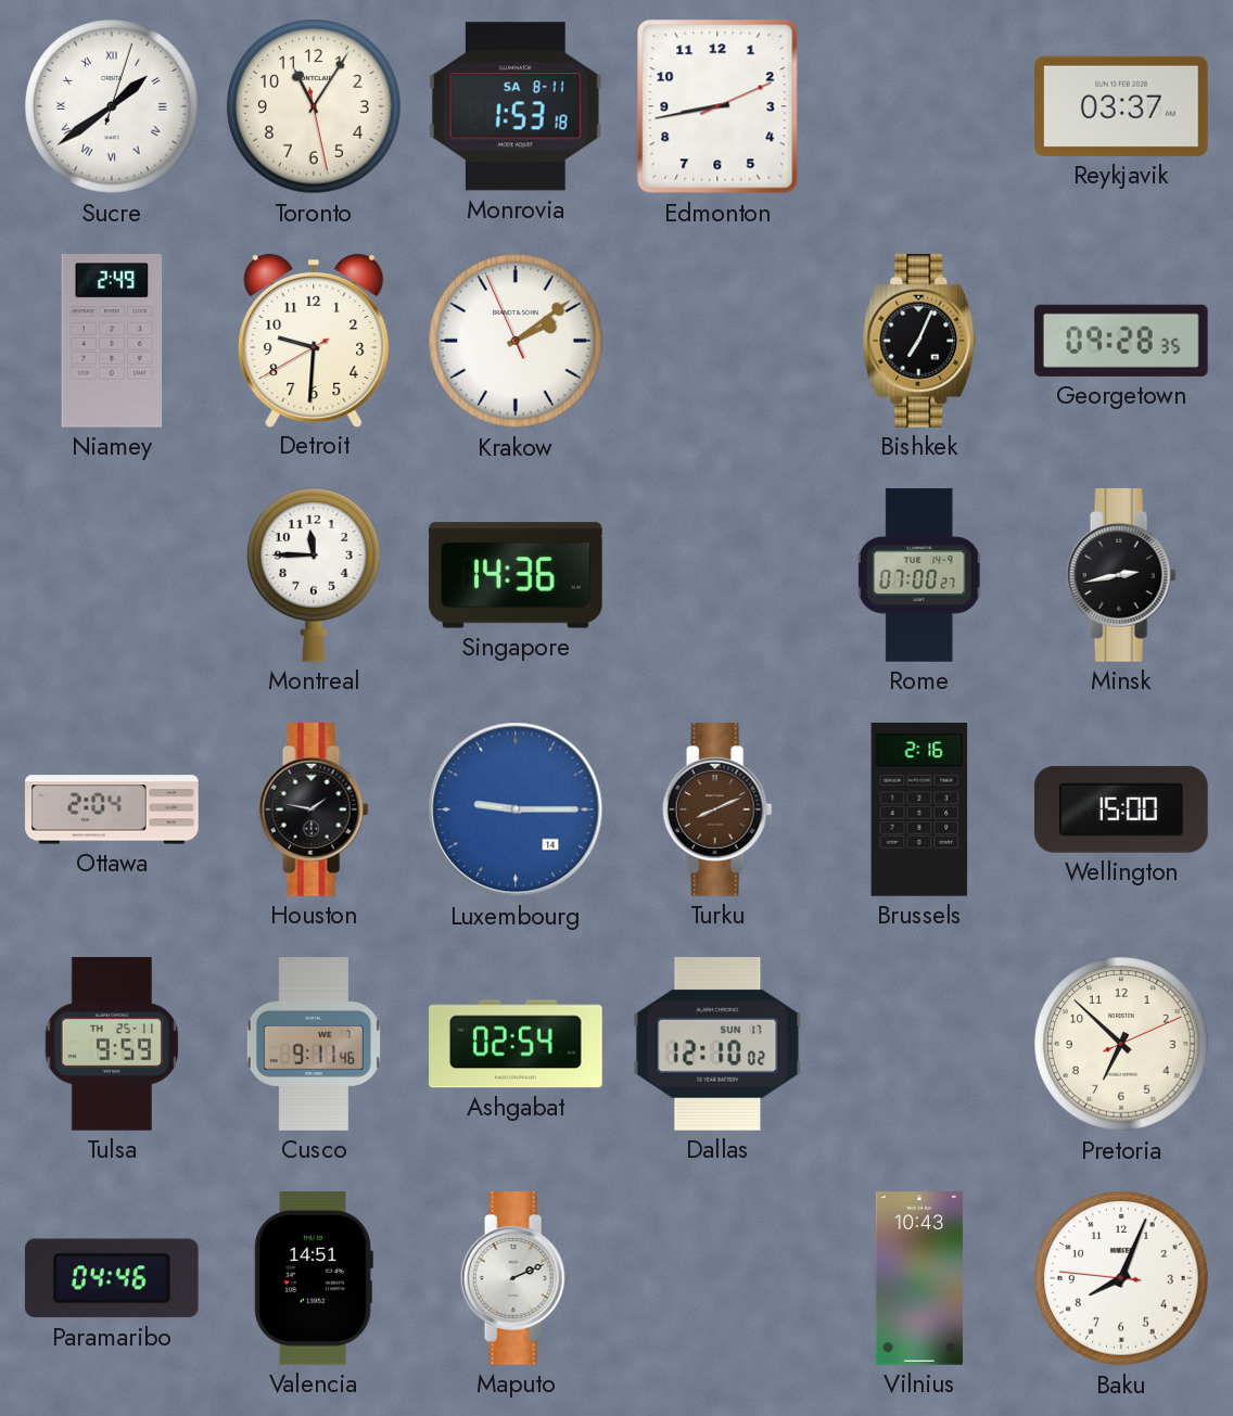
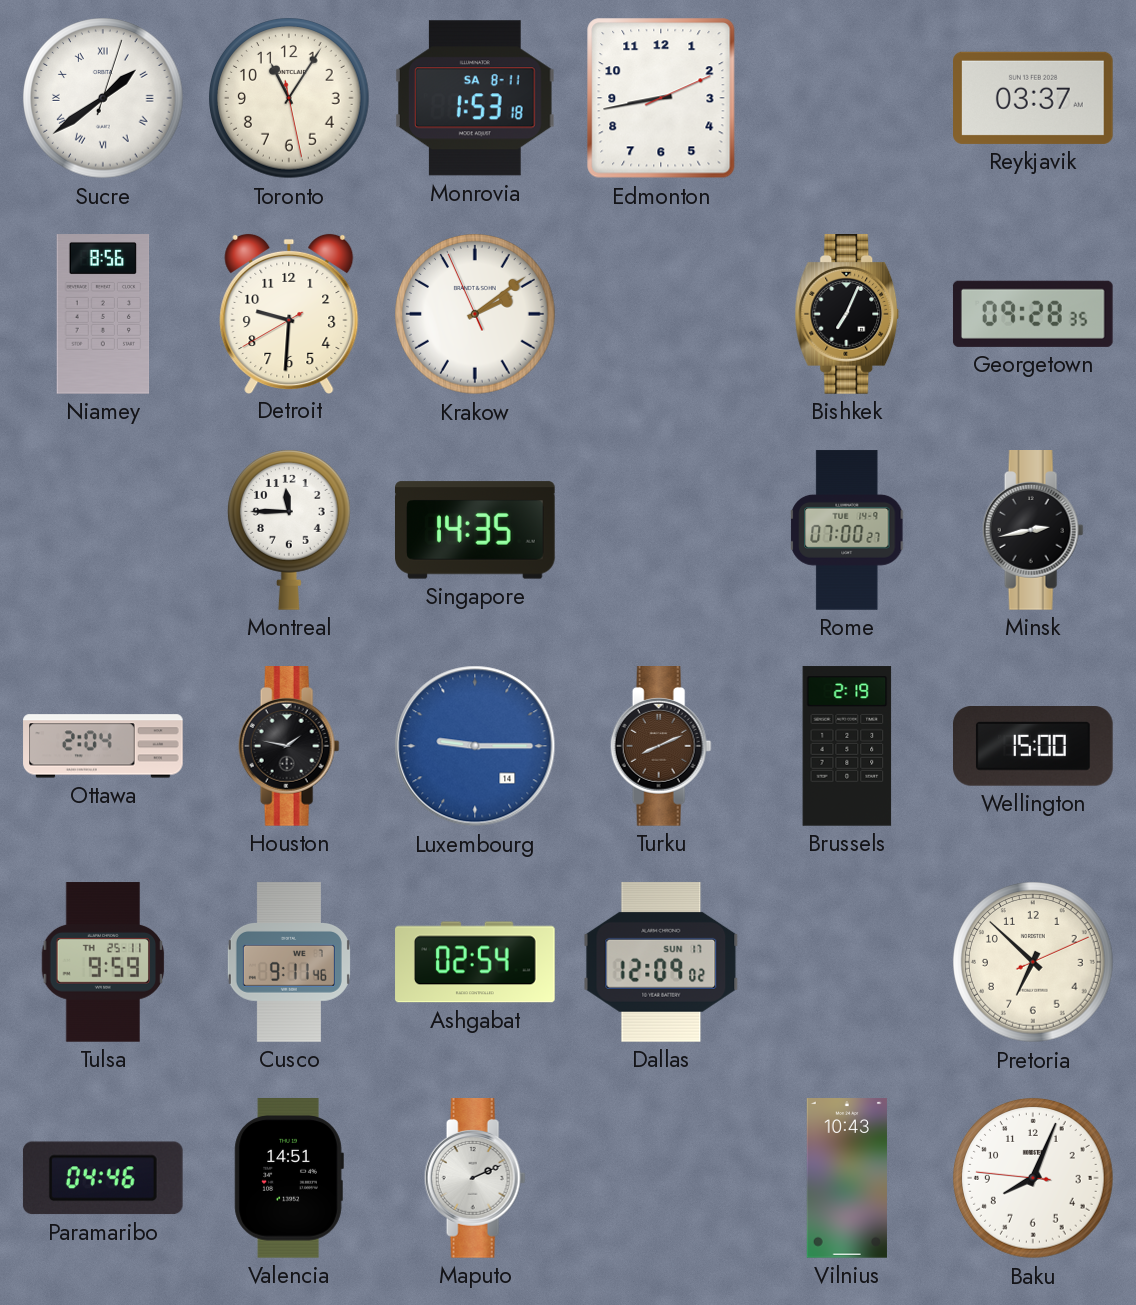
Niamey: 2:49 -> 8:56 (103, 314)
Singapore: 14:36 -> 14:35 (476, 530)
Brussels: 2:16 -> 2:19 (847, 746)
Dallas: 12:10 -> 12:09 (661, 963)
